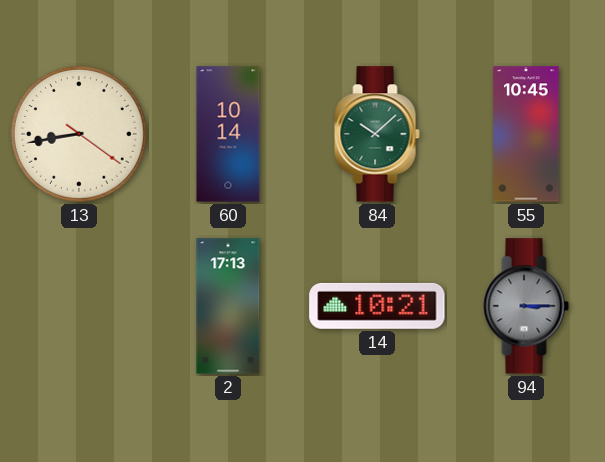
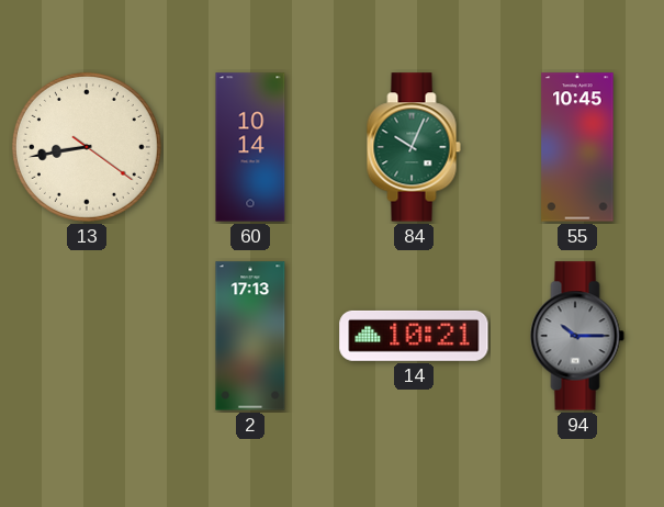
84: 10:08 -> 10:04 (414, 147)
94: 3:15 -> 10:15 (577, 336)
